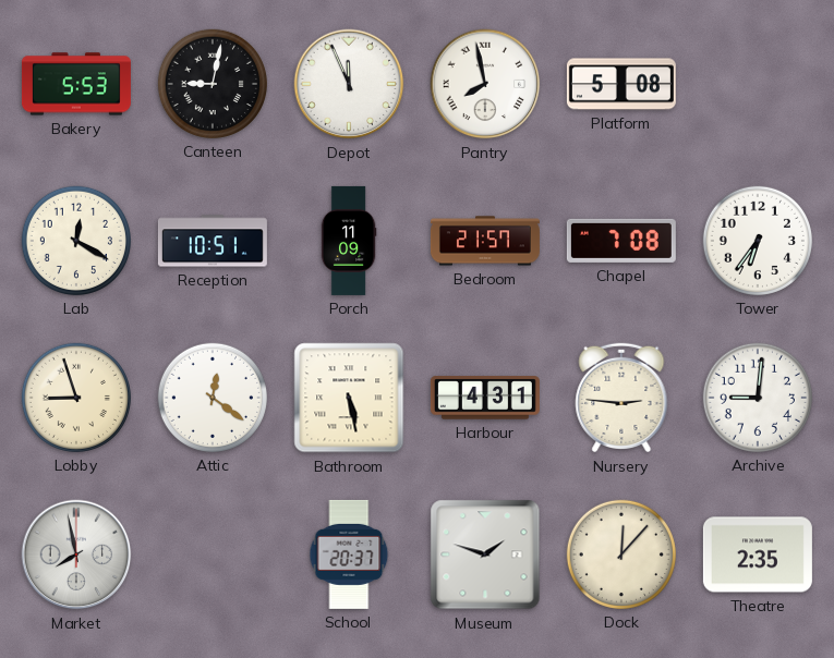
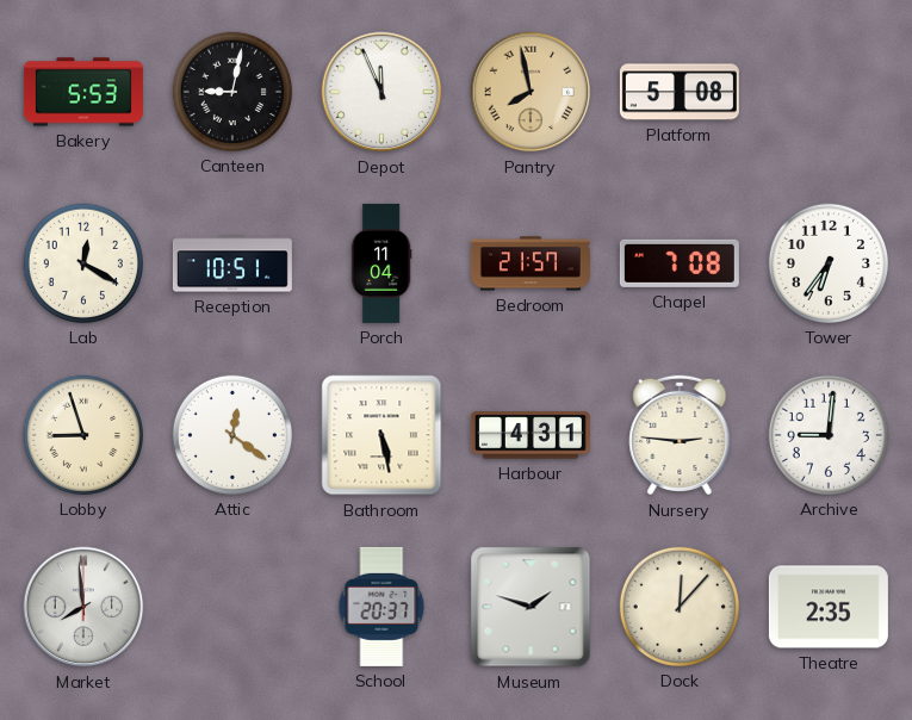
Pantry dial: white -> champagne (531, 92)
Porch: 11:09 -> 11:04 (381, 263)
Market: 7:58 -> 7:59 (83, 607)
